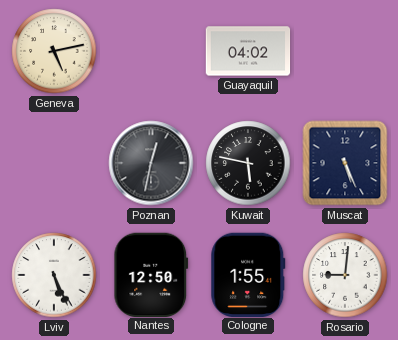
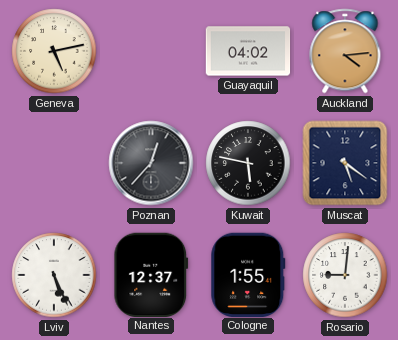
Auckland: none -> 4:14 (345, 51)
Poznan: 12:32 -> 12:37 (151, 163)
Muscat: 5:26 -> 5:21 (345, 163)
Nantes: 12:50 -> 12:37 (151, 274)
